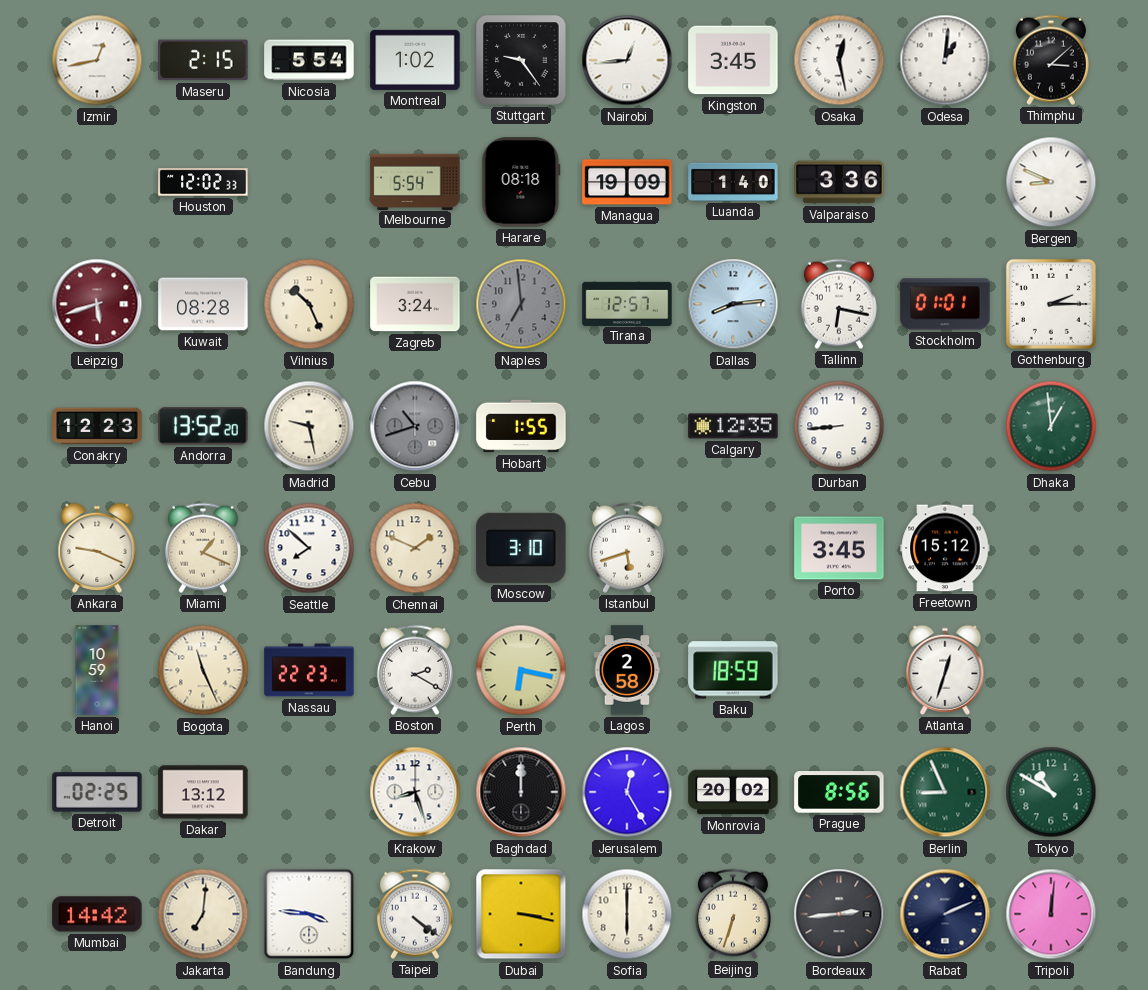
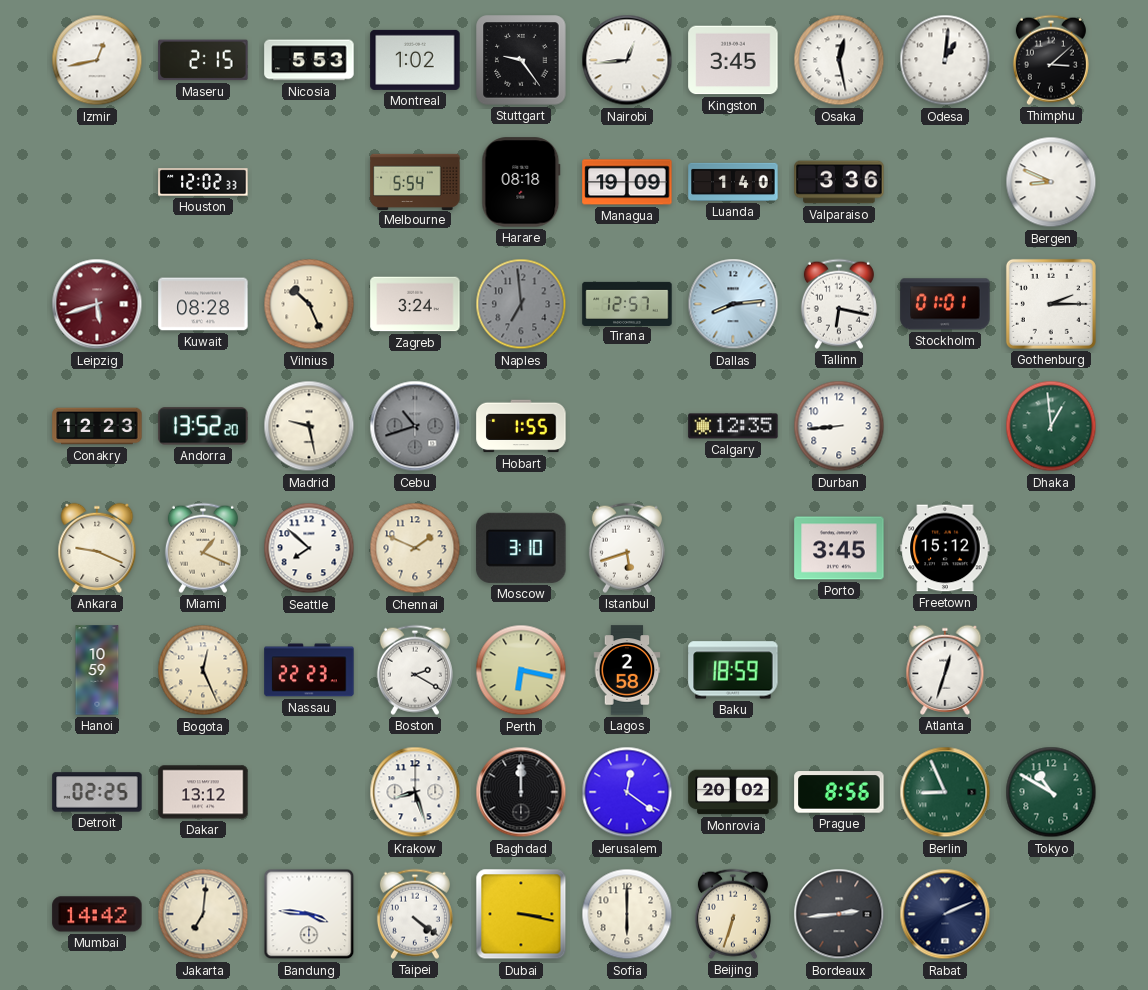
Nicosia: 5:54 -> 5:53 (309, 60)
Bogota: 11:26 -> 12:26 (203, 670)
Jerusalem: 12:25 -> 12:21 (627, 792)
Tripoli: 12:01 -> none (1051, 914)
